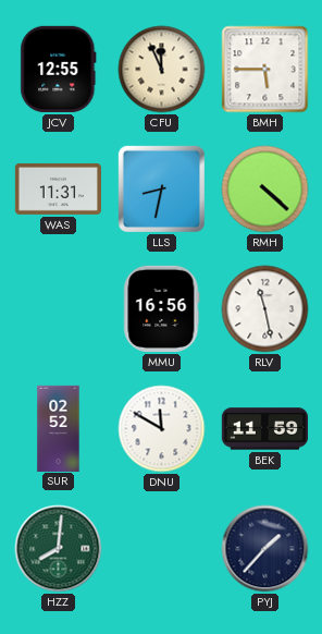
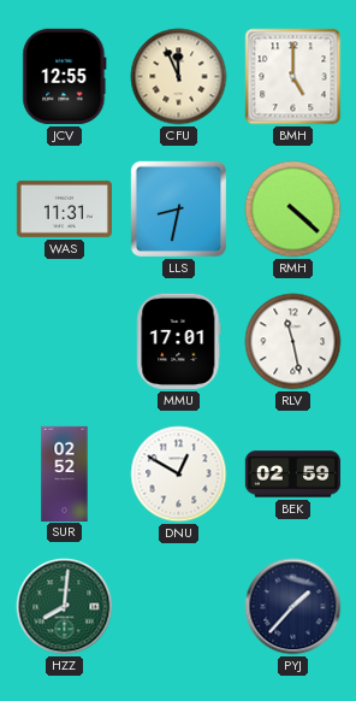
BMH: 5:45 -> 5:00 (293, 77)
MMU: 16:56 -> 17:01 (179, 341)
DNU: 11:50 -> 12:50 (179, 475)
BEK: 11:59 -> 02:59 (292, 475)
